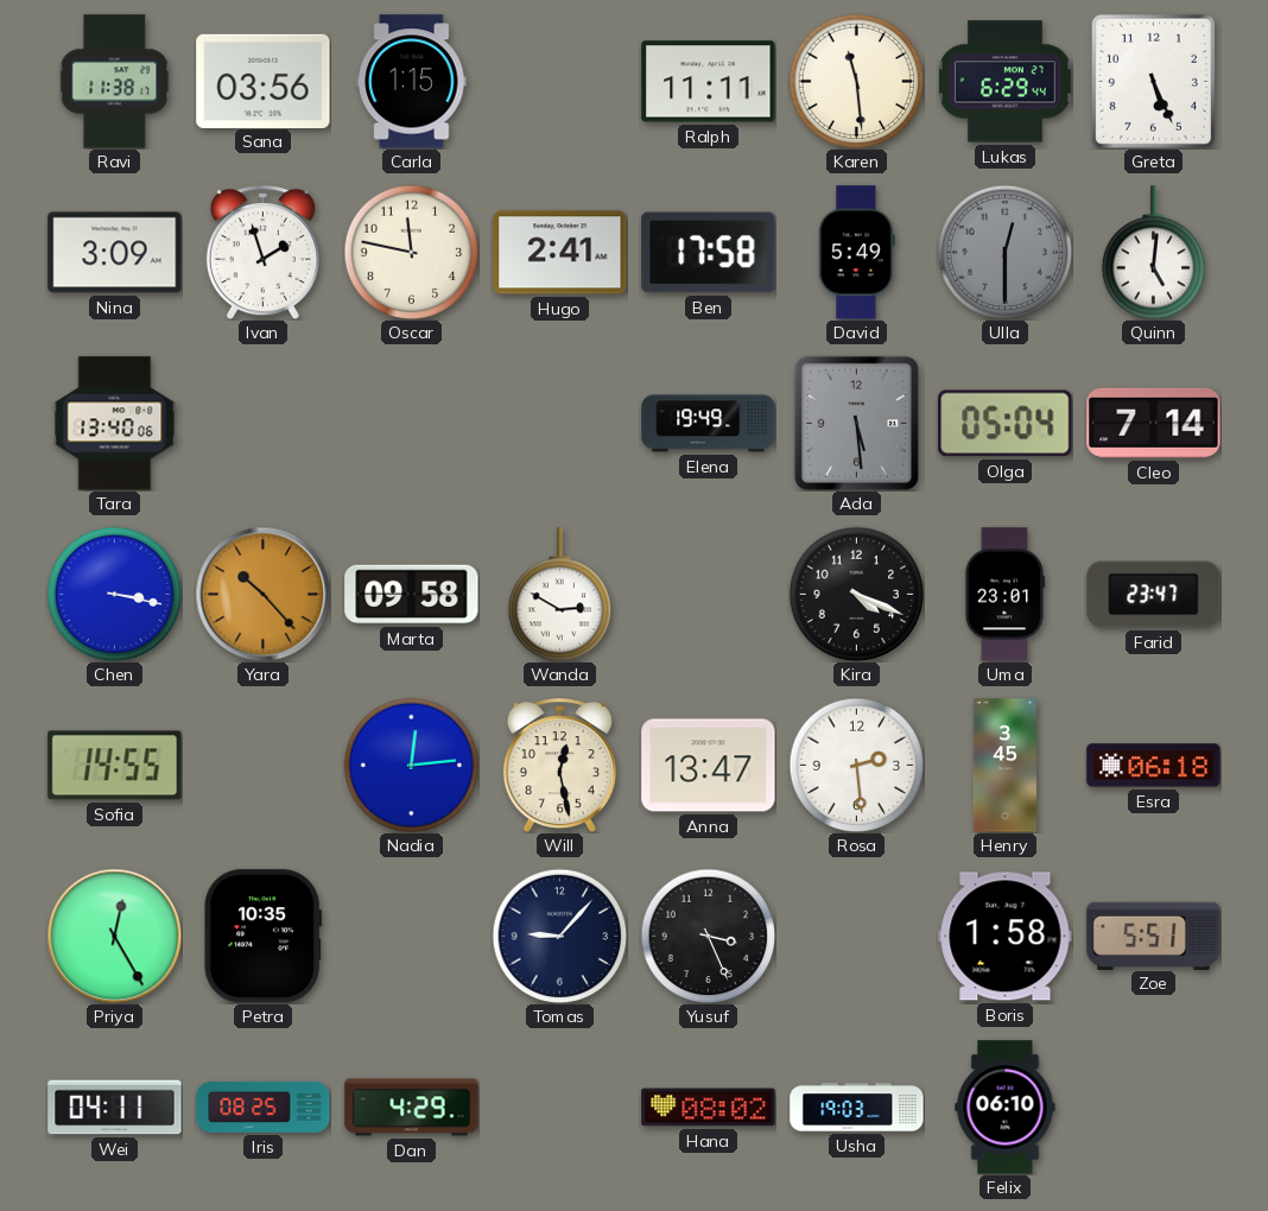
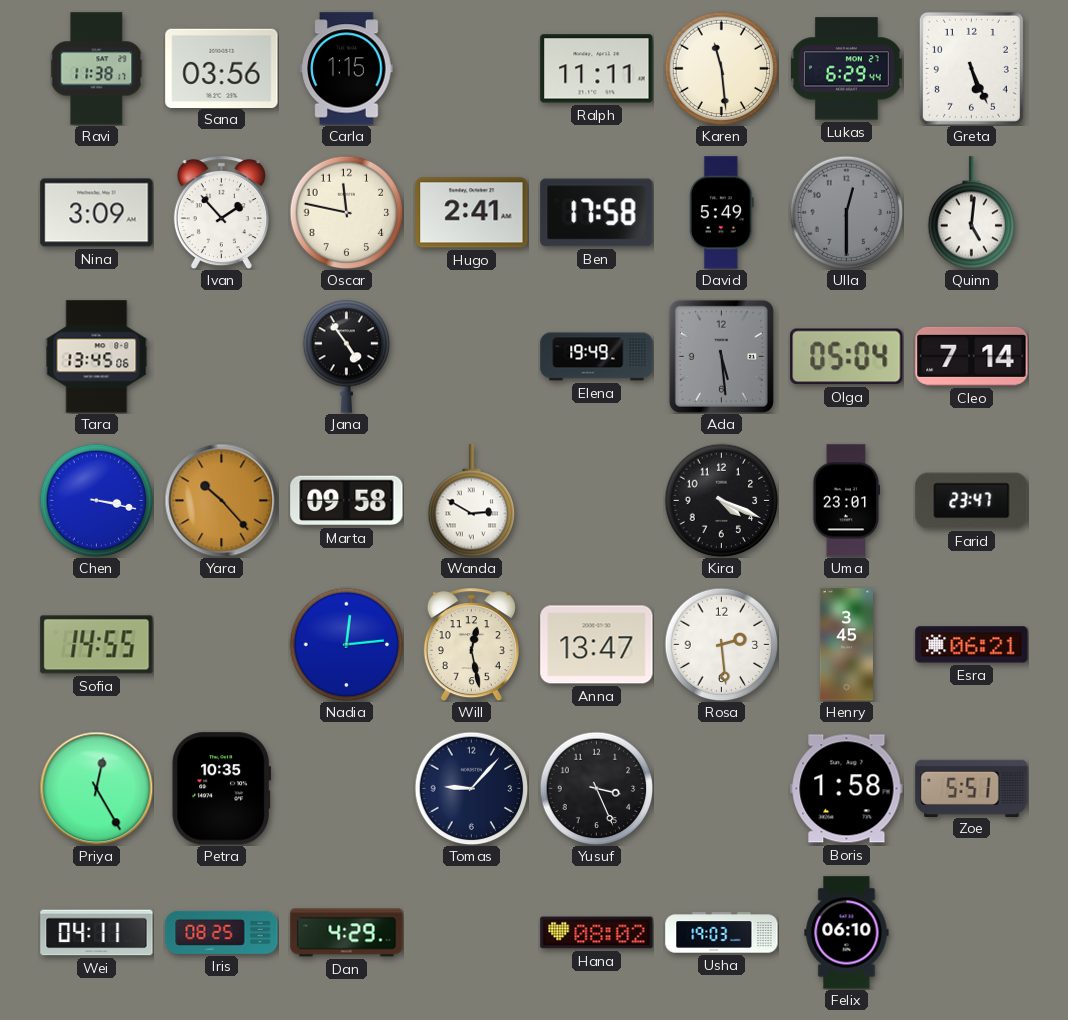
Ivan: 1:57 -> 1:53 (221, 213)
Tara: 13:40 -> 13:45 (97, 357)
Jana: none -> 4:54 (347, 356)
Esra: 06:18 -> 06:21 (972, 645)
